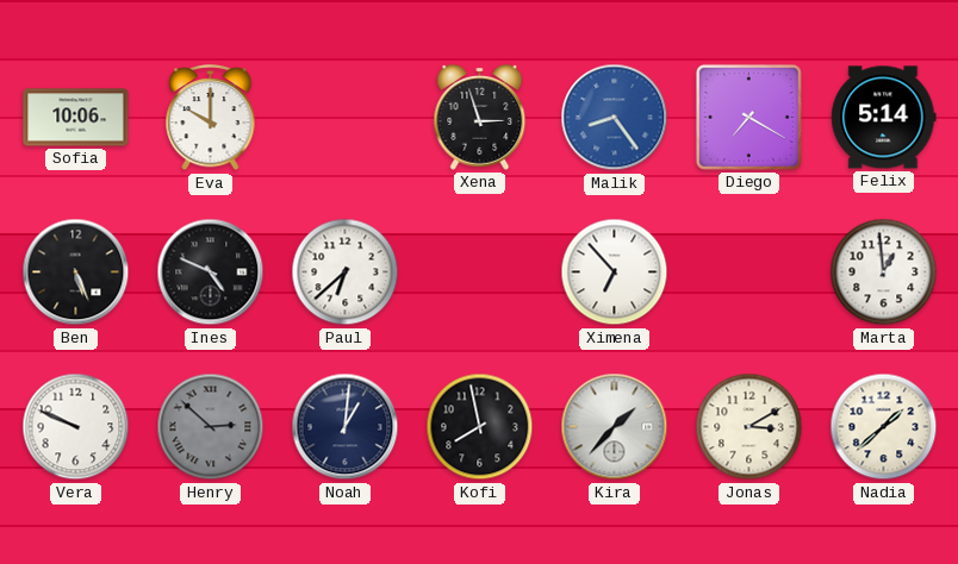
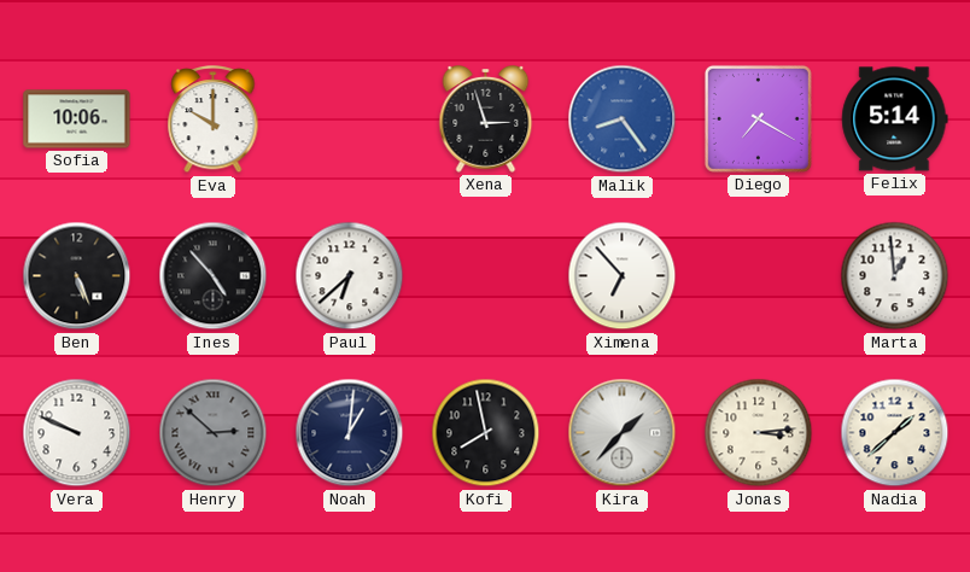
Ines: 4:49 -> 4:53 (214, 276)
Jonas: 3:10 -> 3:14 (759, 433)
